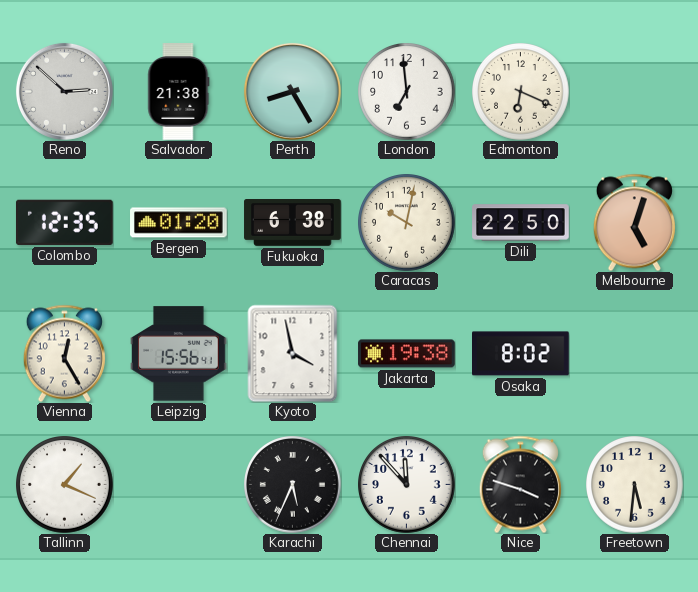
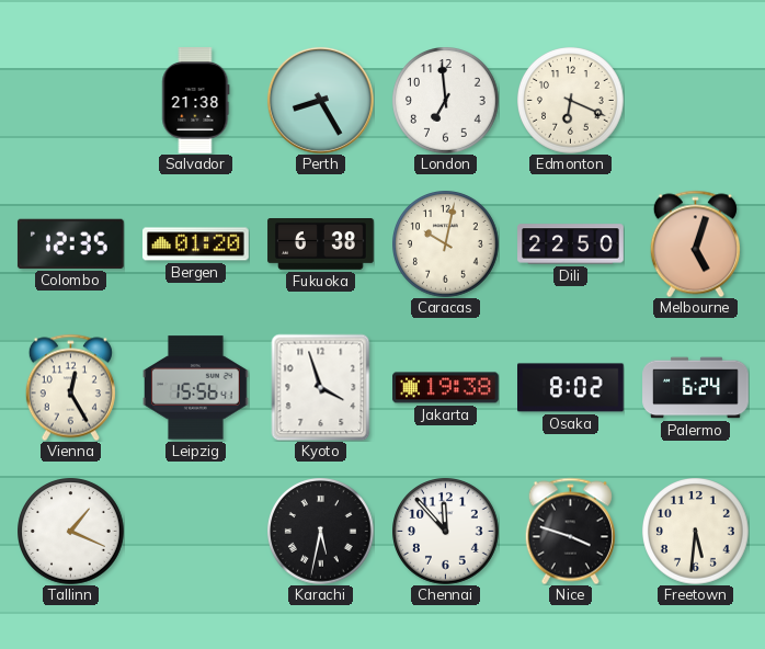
Reno: 2:52 -> none (64, 91)
Kyoto: 3:58 -> 3:57 (321, 387)
Palermo: none -> 6:24 (696, 388)
Karachi: 5:34 -> 5:32 (321, 532)
